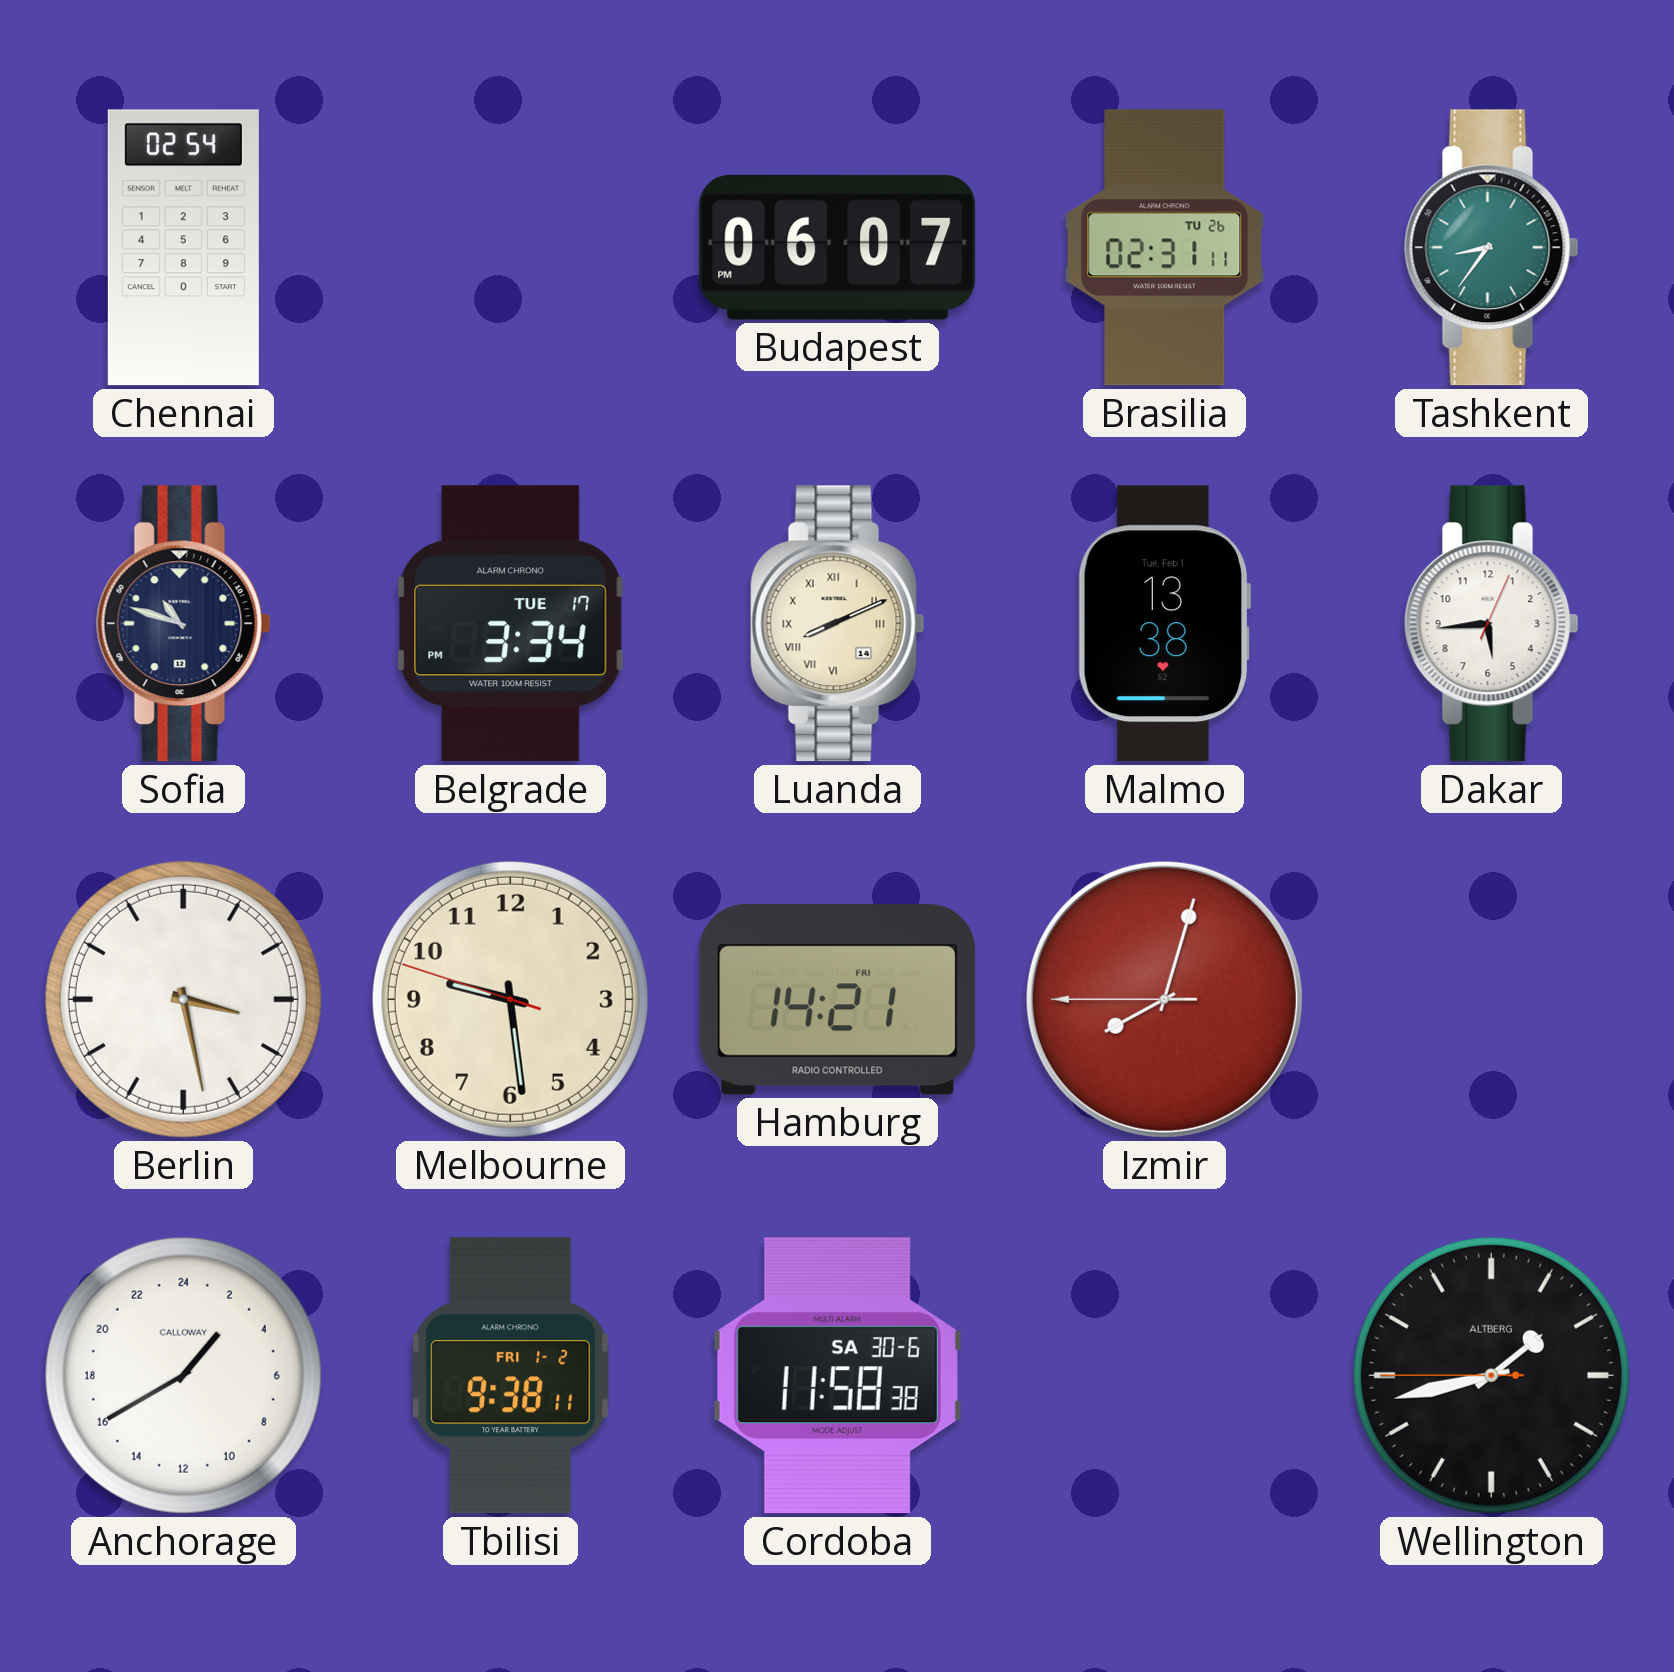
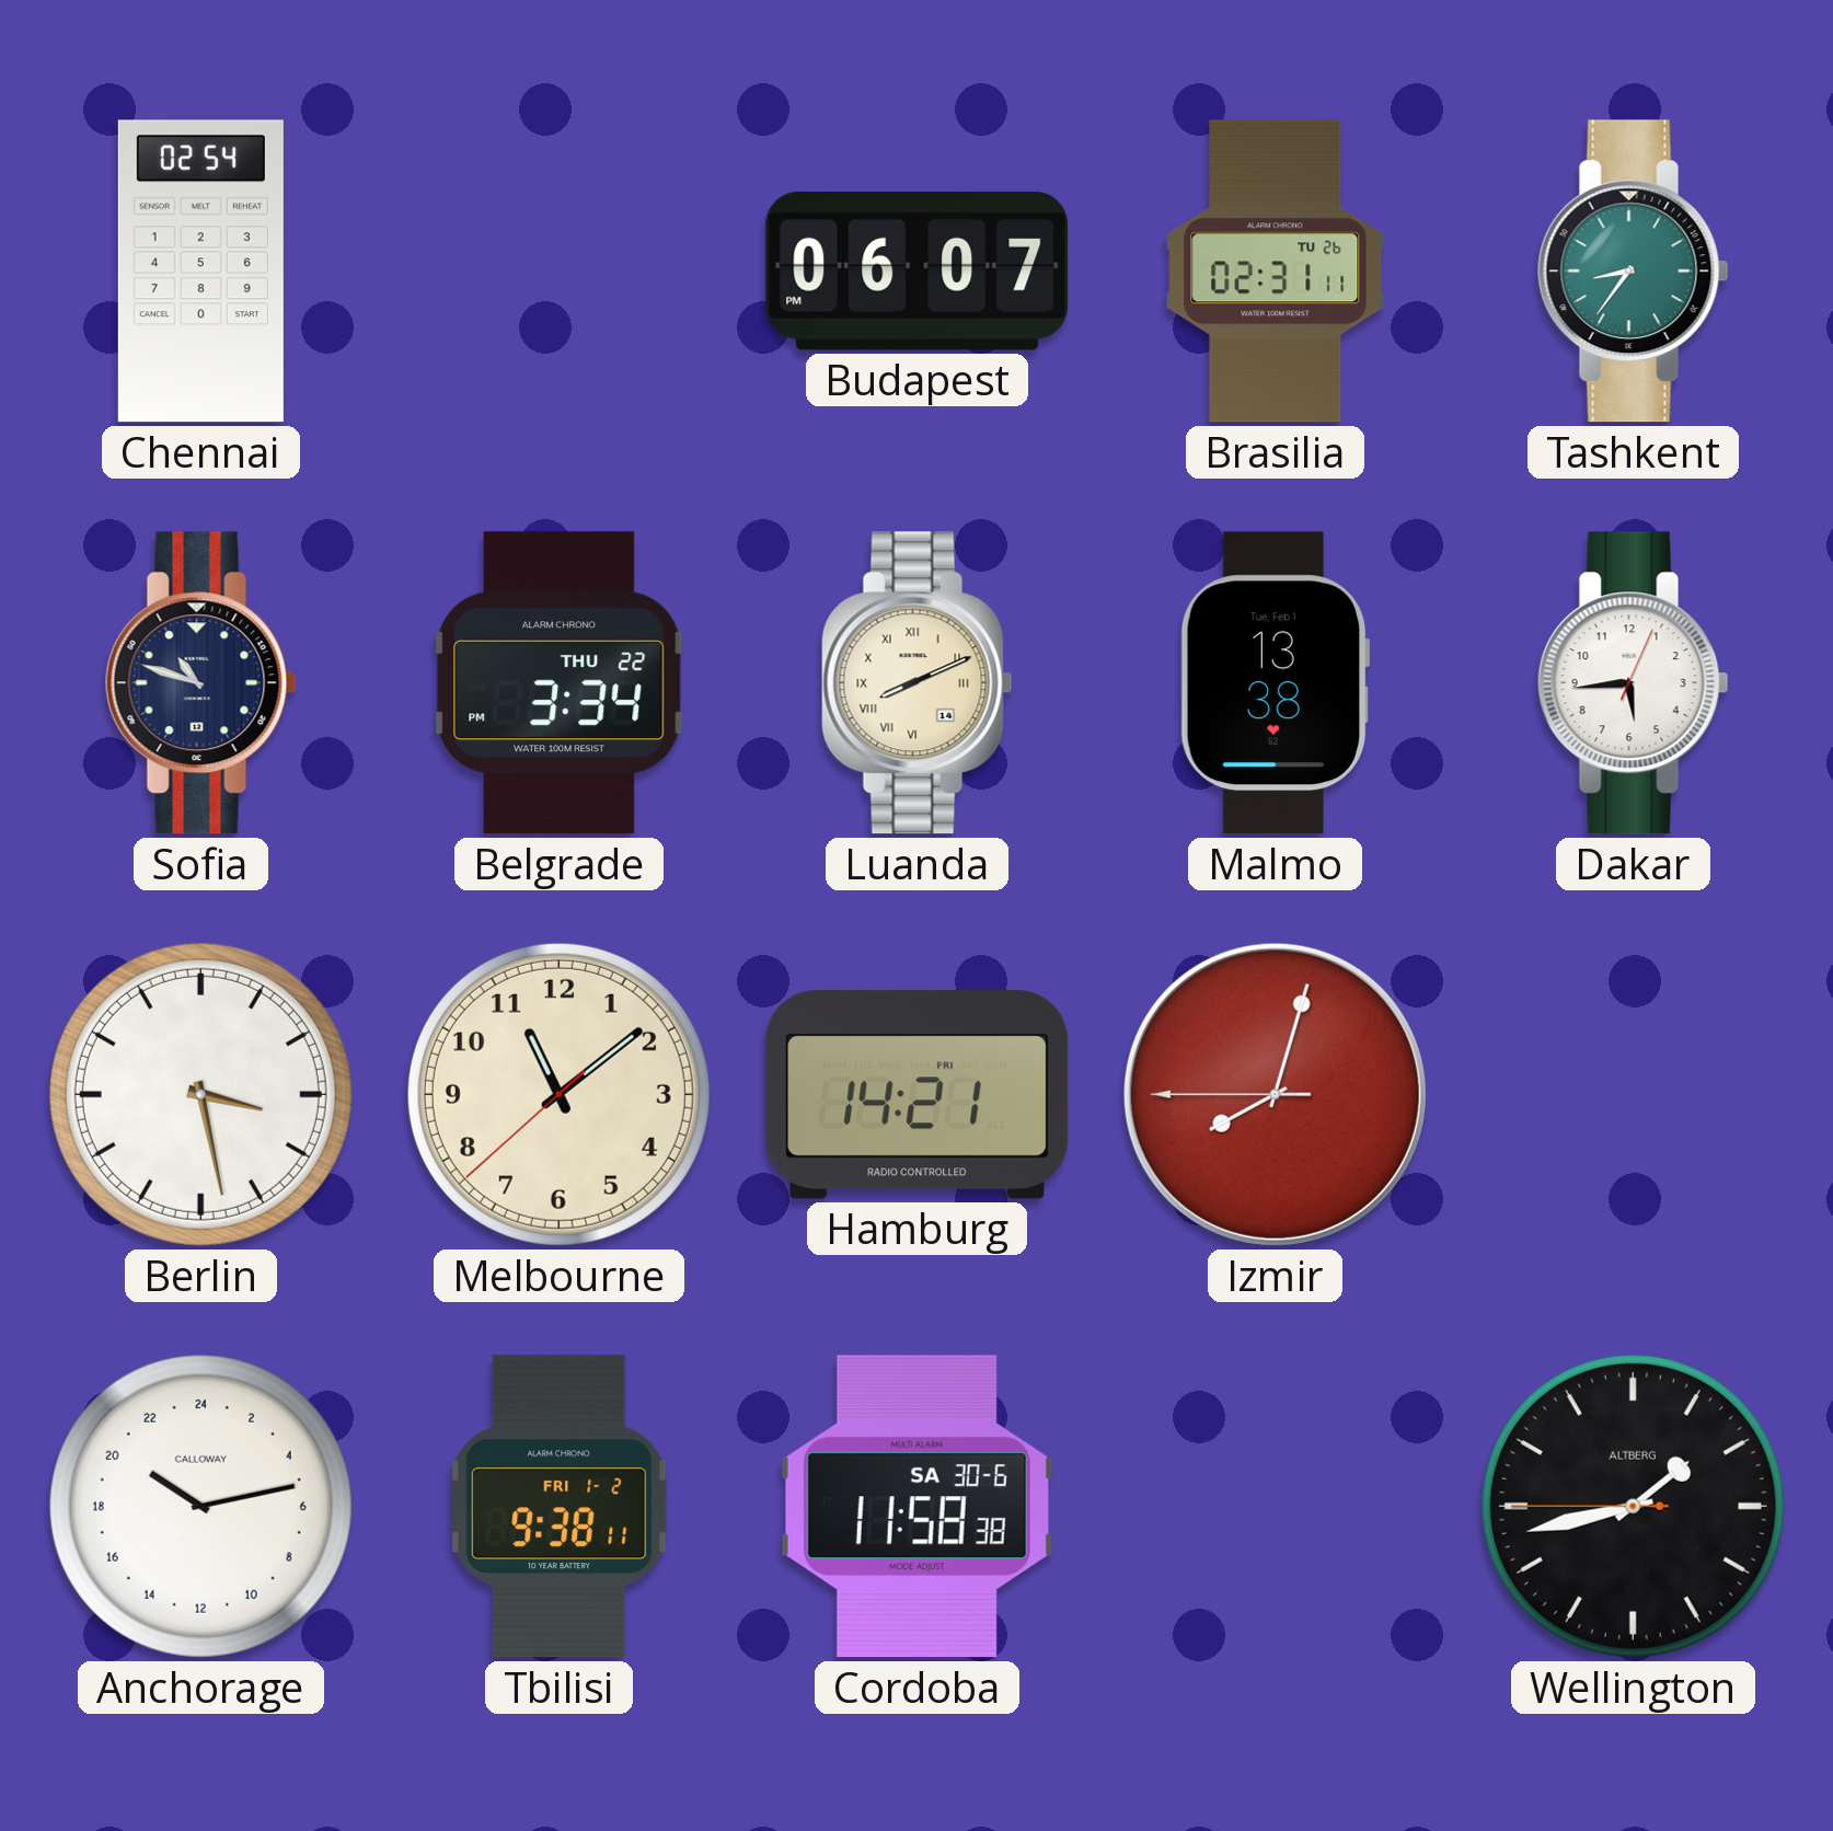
Belgrade date: TUE 17 -> THU 22 (560, 683)
Melbourne: 9:28 -> 11:08 (558, 1094)
Anchorage: 2:40 -> 20:13 (200, 1506)
